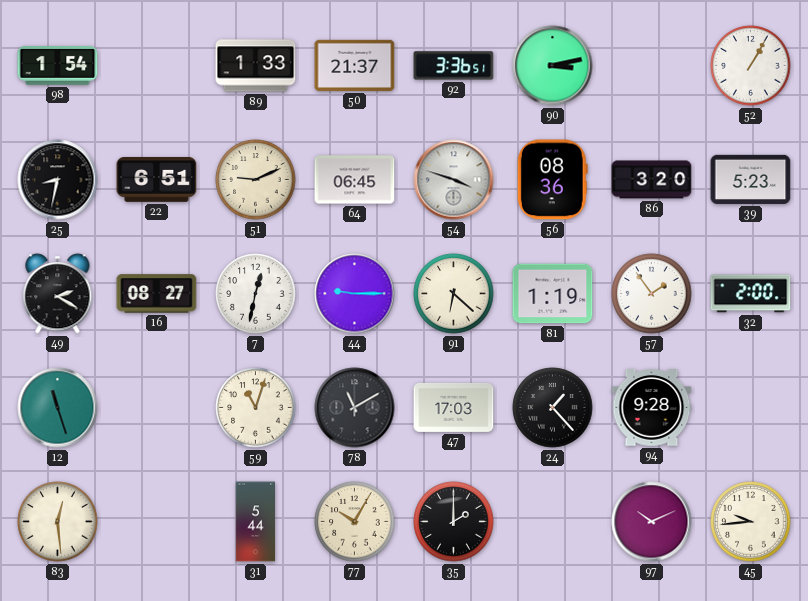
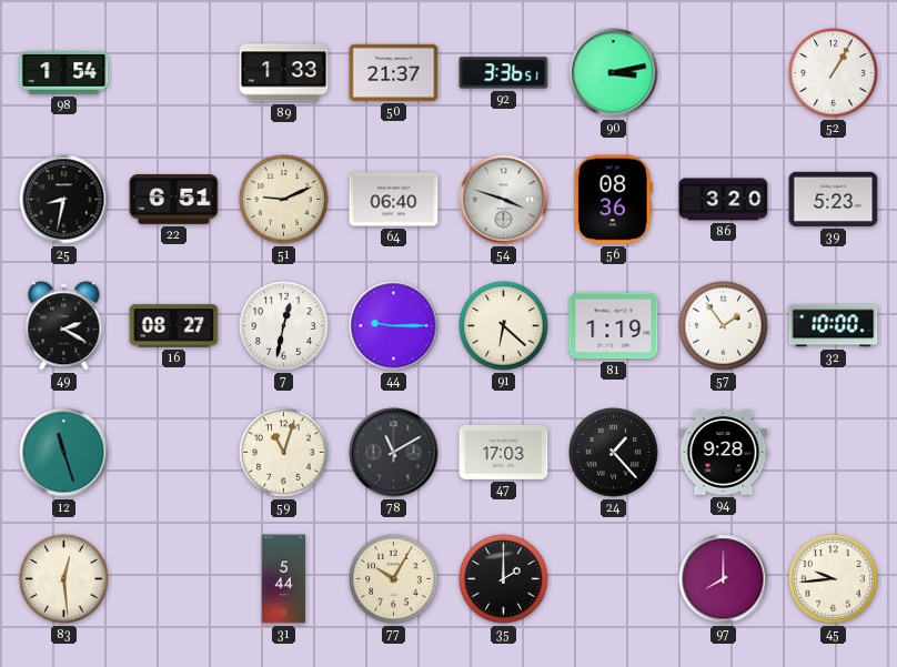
64: 06:45 -> 06:40 (394, 200)
32: 2:00 -> 10:00 (834, 326)
97: 10:11 -> 8:00 (724, 579)
